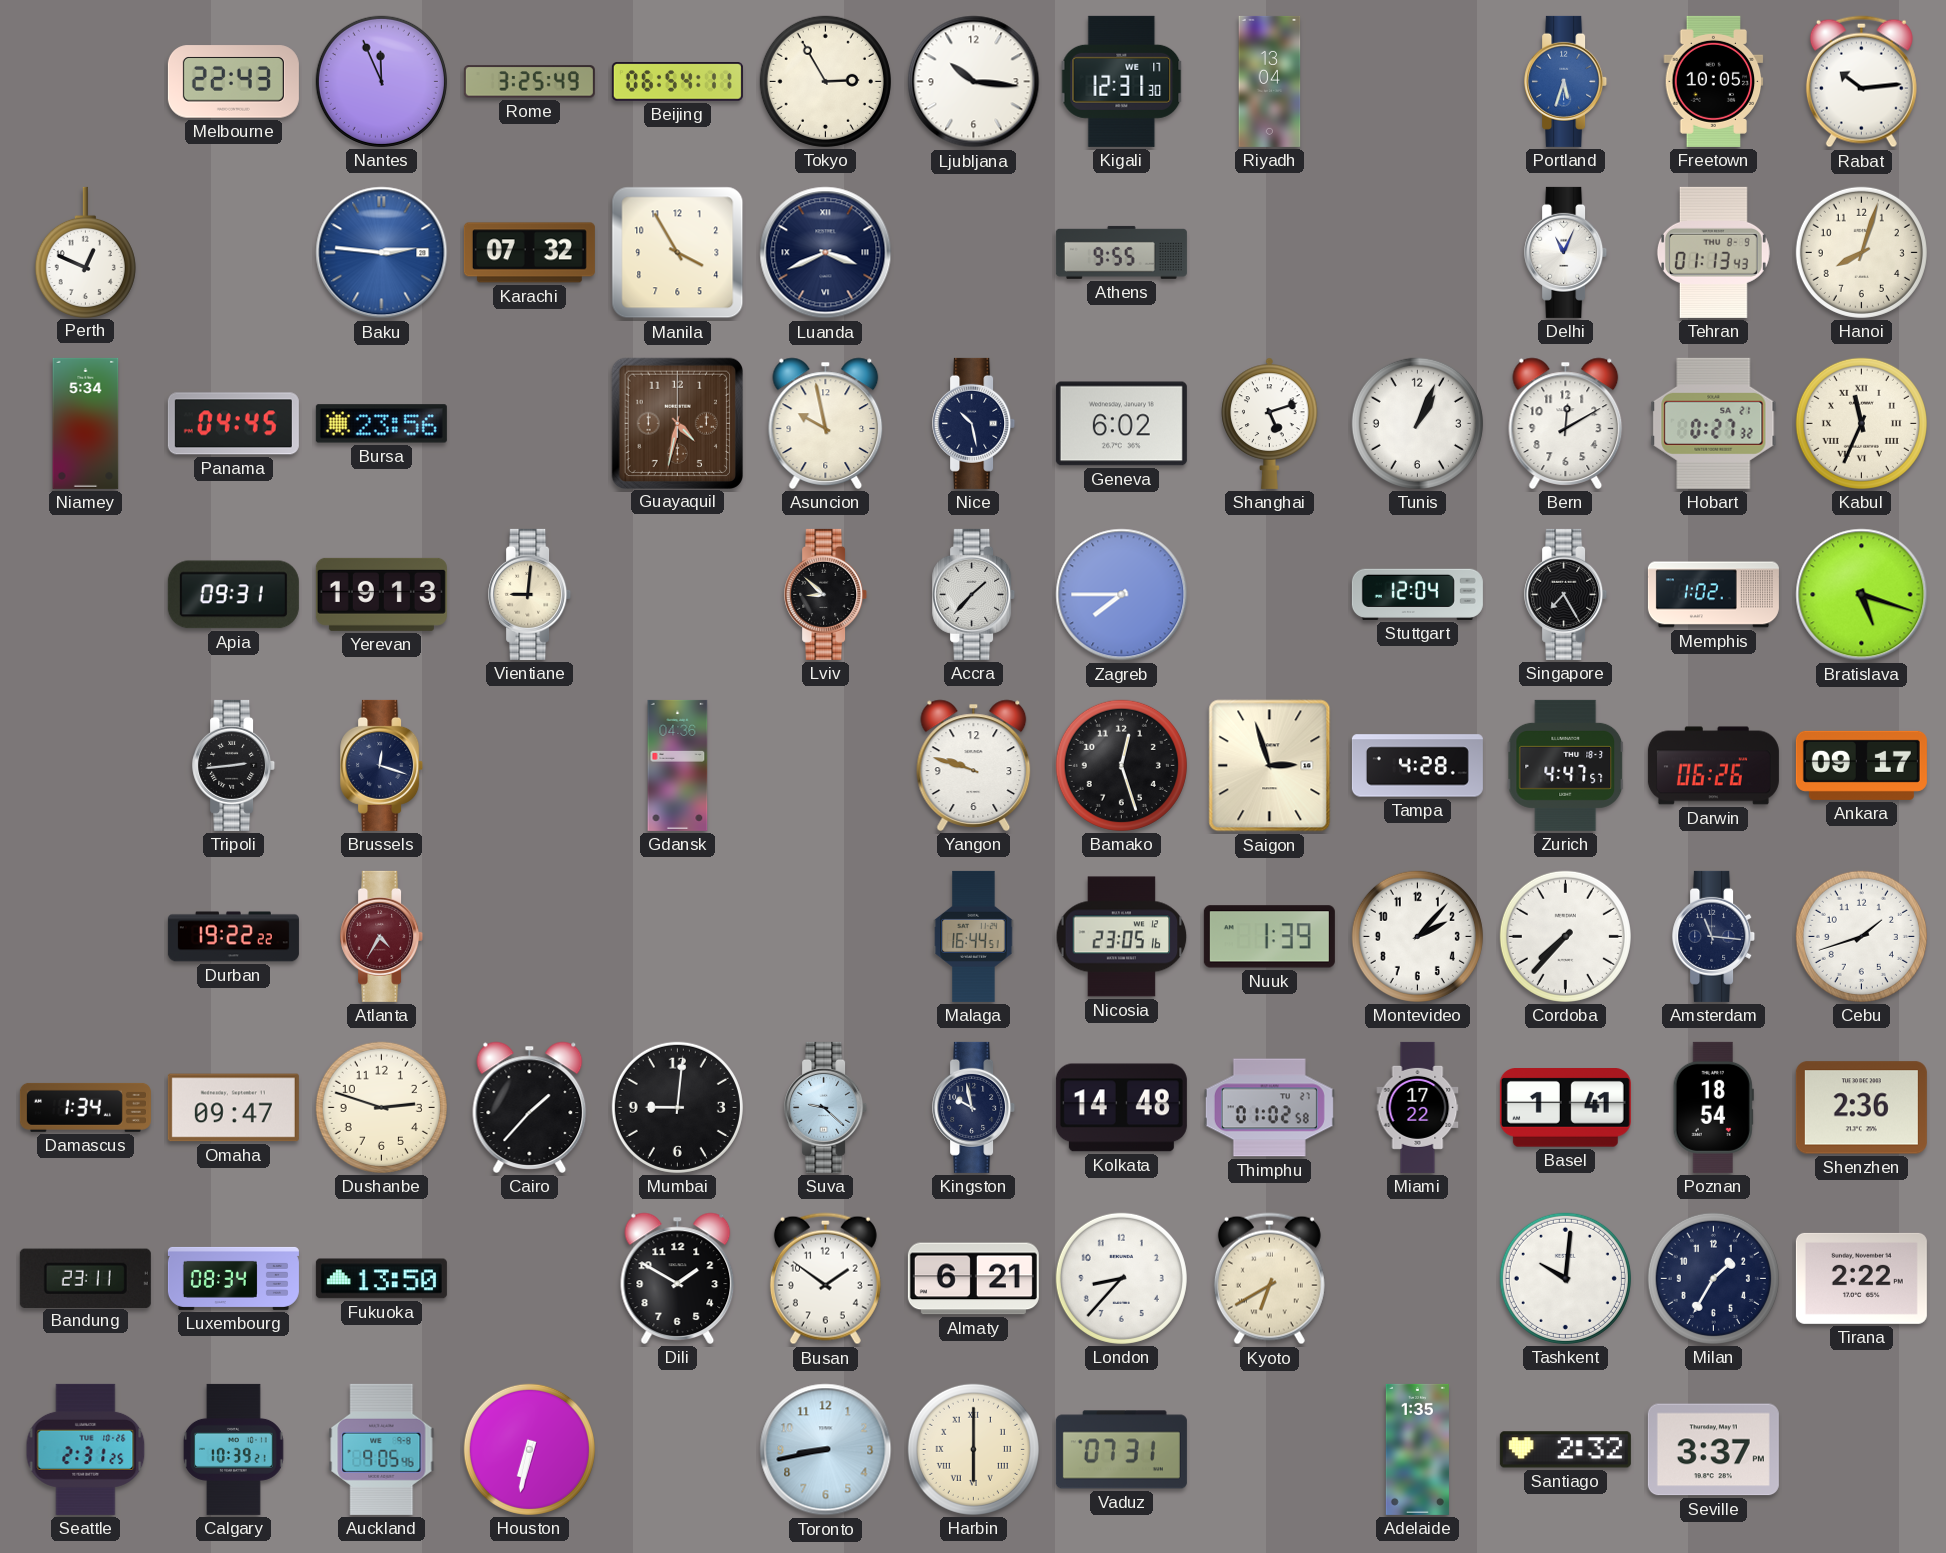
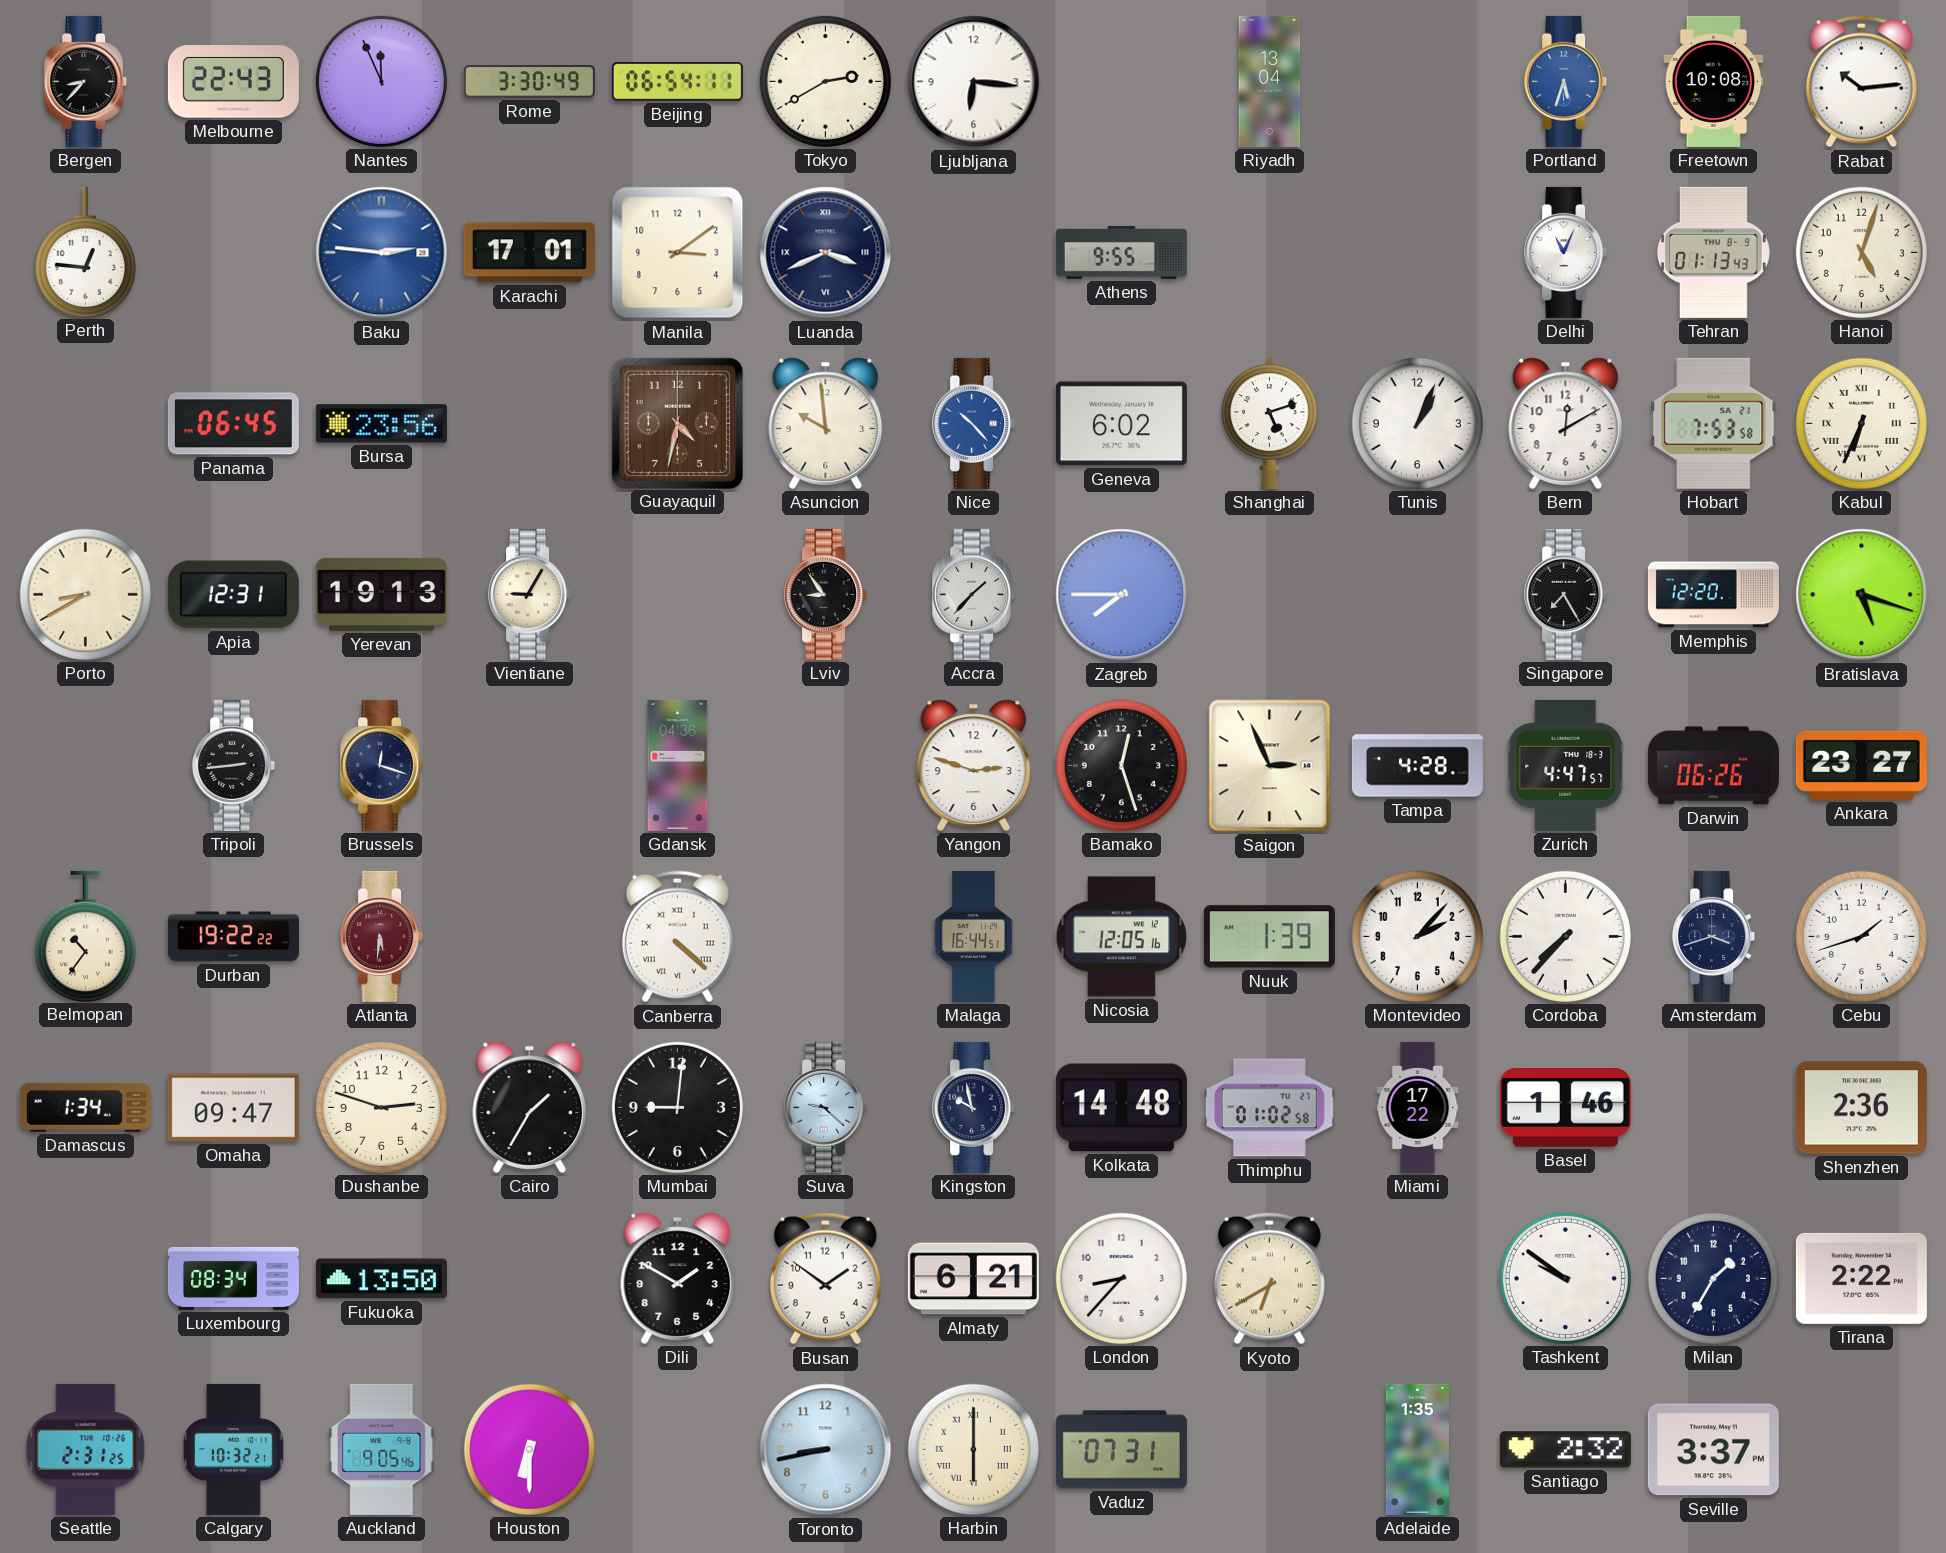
Bergen: none -> 8:37 (86, 81)
Rome: 3:25 -> 3:30 (529, 82)
Tokyo: 2:55 -> 2:40 (825, 81)
Ljubljana: 10:16 -> 6:16 (974, 82)
Kigali: 12:31 -> none (1122, 81)
Freetown: 10:05 -> 10:08 (1714, 81)
Perth: 12:49 -> 12:46 (85, 252)
Karachi: 07:32 -> 17:01 (529, 253)
Manila: 3:55 -> 3:09 (678, 253)
Hanoi: 8:03 -> 5:03 (1861, 252)
Niamey: 5:34 -> none (86, 423)
Panama: 04:45 -> 06:45 (233, 424)
Asuncion: 9:58 -> 9:59 (826, 423)
Nice: 10:28 -> 10:23 (974, 423)
Nice dial: navy -> blue (974, 423)
Hobart: 0:27 -> 7:53 (1714, 423)
Kabul: 11:34 -> 6:34 (1861, 423)
Porto: none -> 8:40 (85, 594)
Apia: 09:31 -> 12:31 (233, 595)
Vientiane: 9:01 -> 9:05 (530, 594)
Lviv: 8:52 -> 8:54 (826, 594)
Stuttgart: 12:04 -> none (1417, 594)
Memphis: 1:02 -> 12:20 (1713, 595)
Yangon: 9:48 -> 2:48 (974, 765)
Saigon: 2:57 -> 2:56 (1270, 766)
Ankara: 09:17 -> 23:27 (1861, 765)
Belmopan: none -> 10:36 (85, 936)
Atlanta: 4:35 -> 5:31 (382, 936)
Canberra: none -> 4:22 (677, 937)
Nicosia: 23:05 -> 12:05 (1122, 937)
Amsterdam: 11:16 -> 3:42 (1714, 936)
Cairo: 1:37 -> 1:35 (530, 1107)
Basel: 1:41 -> 1:46 (1565, 1108)
Poznan: 18:54 -> none (1713, 1107)
Bandung: 23:11 -> none (85, 1278)
Tashkent: 10:01 -> 9:51 (1565, 1278)
Calgary: 10:39 -> 10:32 (233, 1449)
Houston: 6:32 -> 6:30 (529, 1449)
